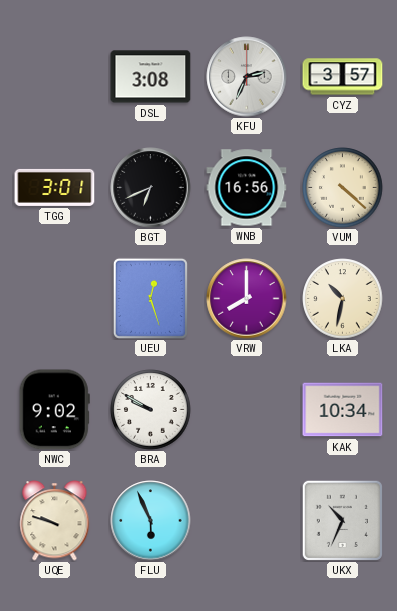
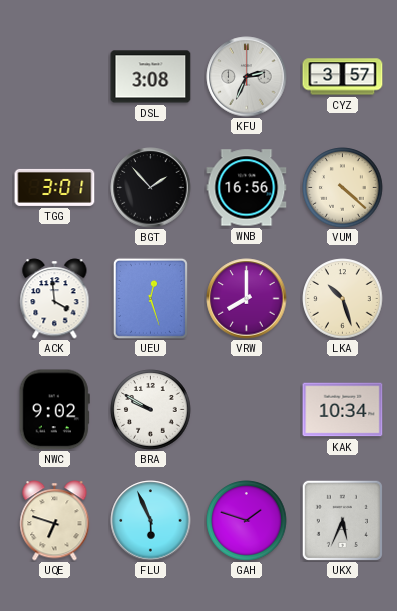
BGT: 6:41 -> 1:53 (151, 188)
ACK: none -> 3:59 (55, 299)
LKA: 10:32 -> 10:27 (343, 299)
UQE: 9:48 -> 6:48 (55, 521)
GAH: none -> 1:48 (247, 521)
UKX: 10:34 -> 5:34 (342, 520)
